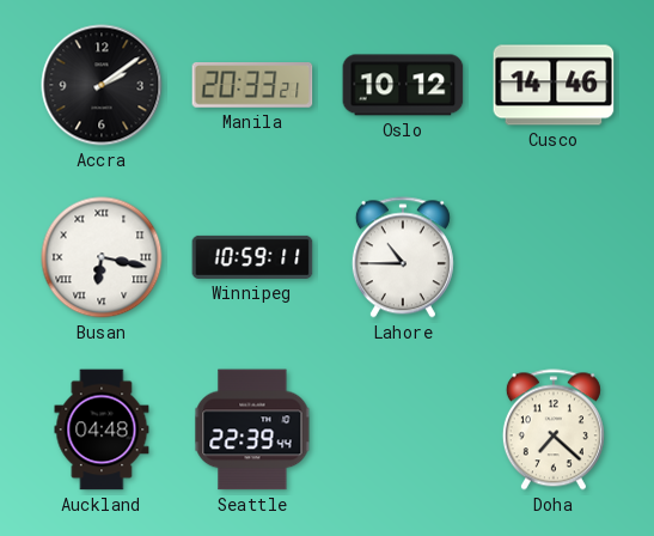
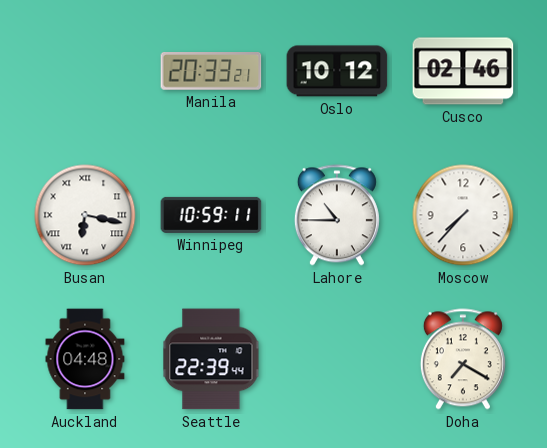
Accra: 2:09 -> none (102, 85)
Cusco: 14:46 -> 02:46 (463, 71)
Moscow: none -> 7:37 (463, 215)
Doha: 7:22 -> 7:20 (463, 359)
